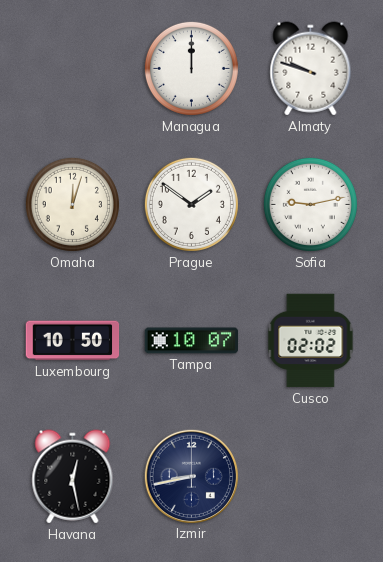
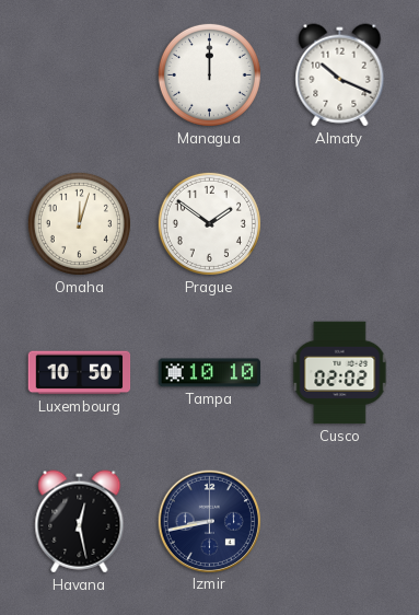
Almaty: 9:48 -> 10:19 (340, 76)
Sofia: 9:13 -> none (310, 204)
Tampa: 10:07 -> 10:10 (210, 373)
